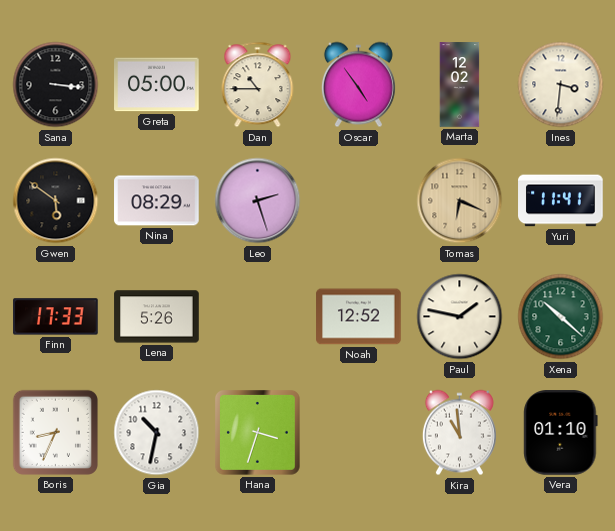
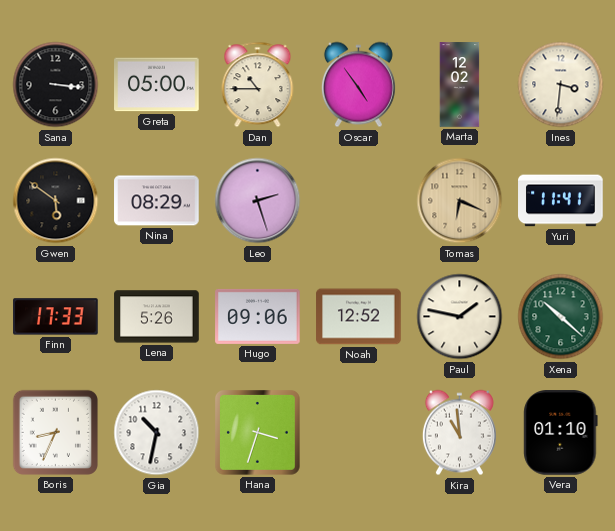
Hugo: none -> 09:06 (258, 316)
